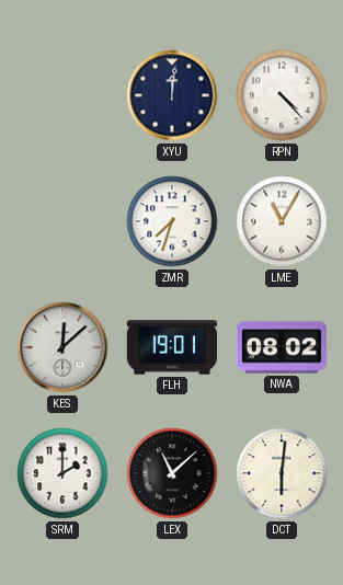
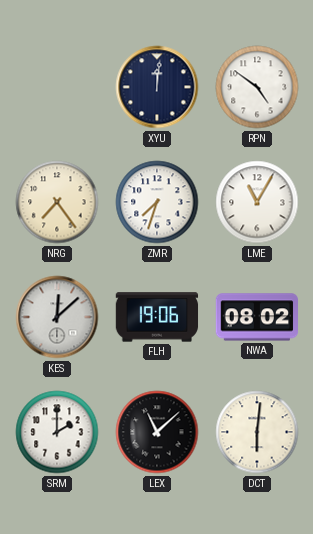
RPN: 4:23 -> 4:51 (257, 87)
NRG: none -> 7:24 (57, 202)
FLH: 19:01 -> 19:06 (157, 317)
